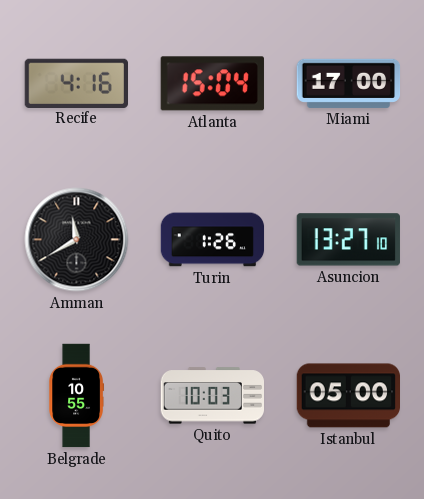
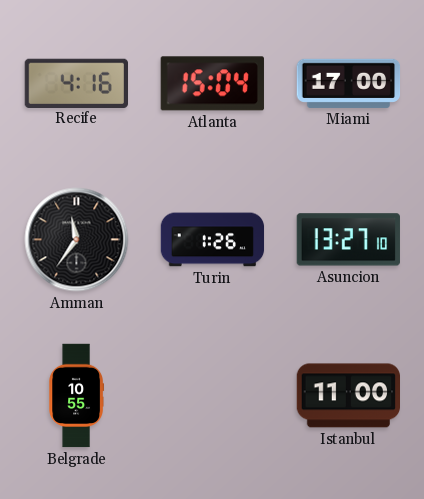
Amman: 11:40 -> 11:36 (77, 240)
Quito: 10:03 -> none (212, 396)
Istanbul: 05:00 -> 11:00 (348, 396)
